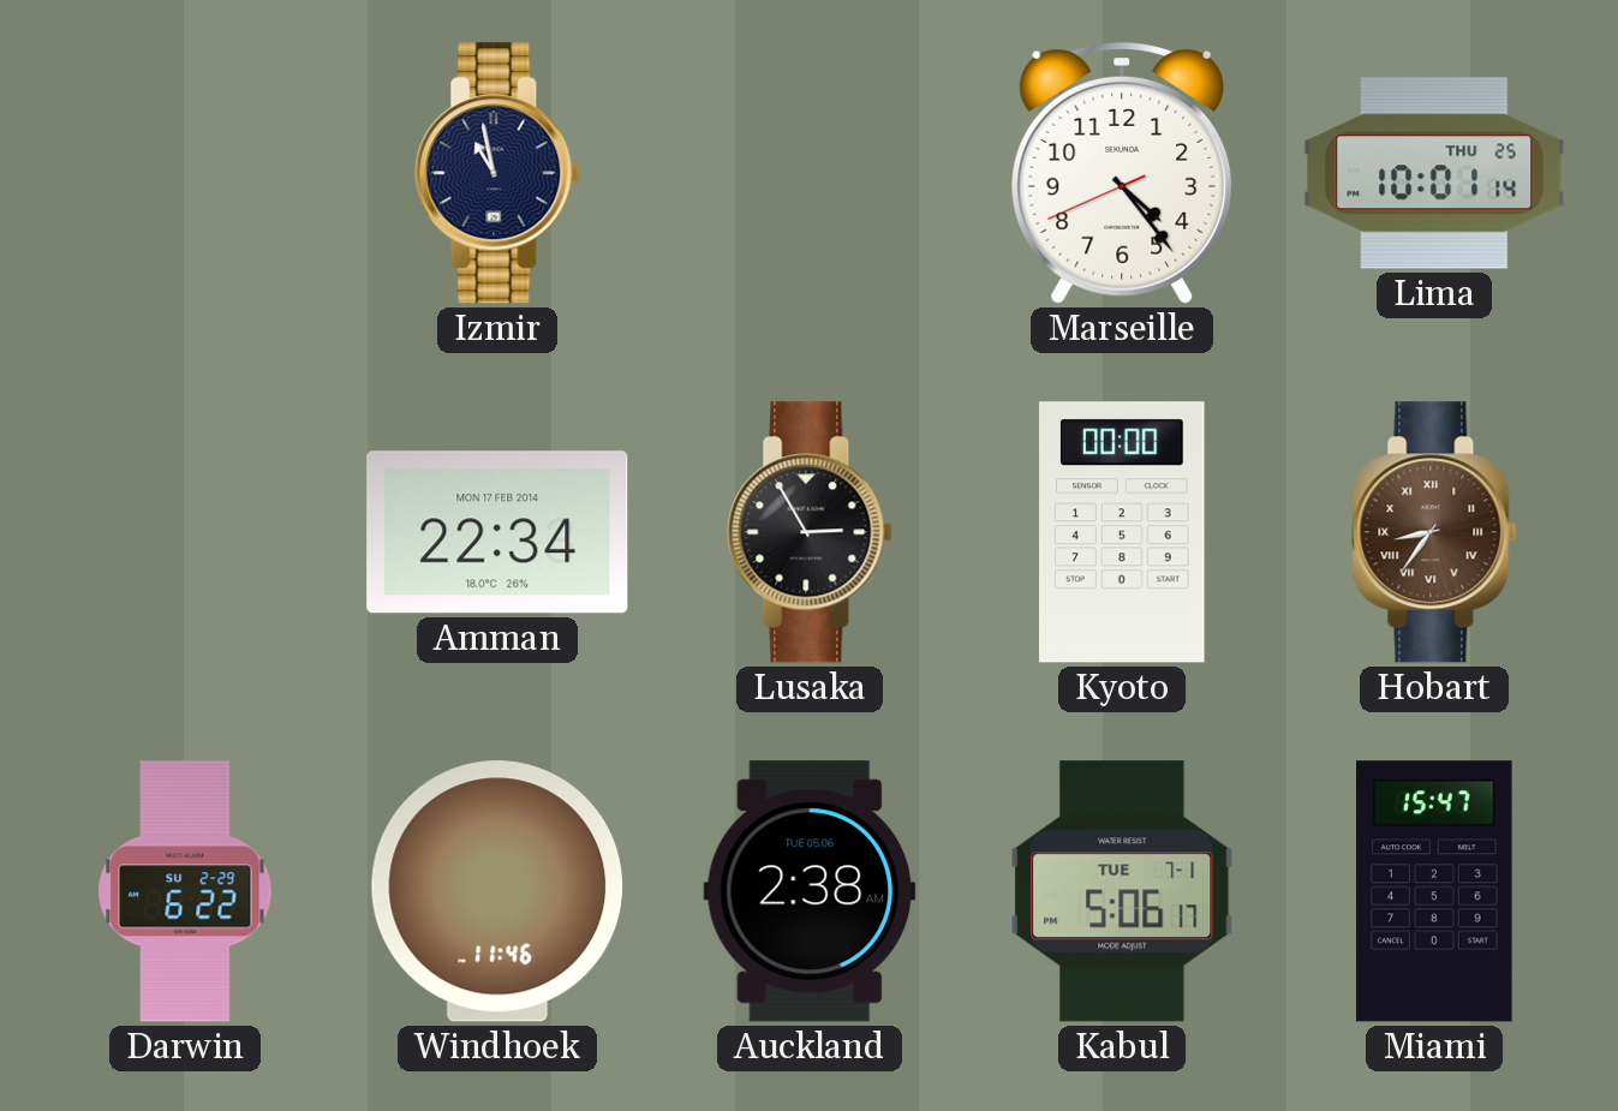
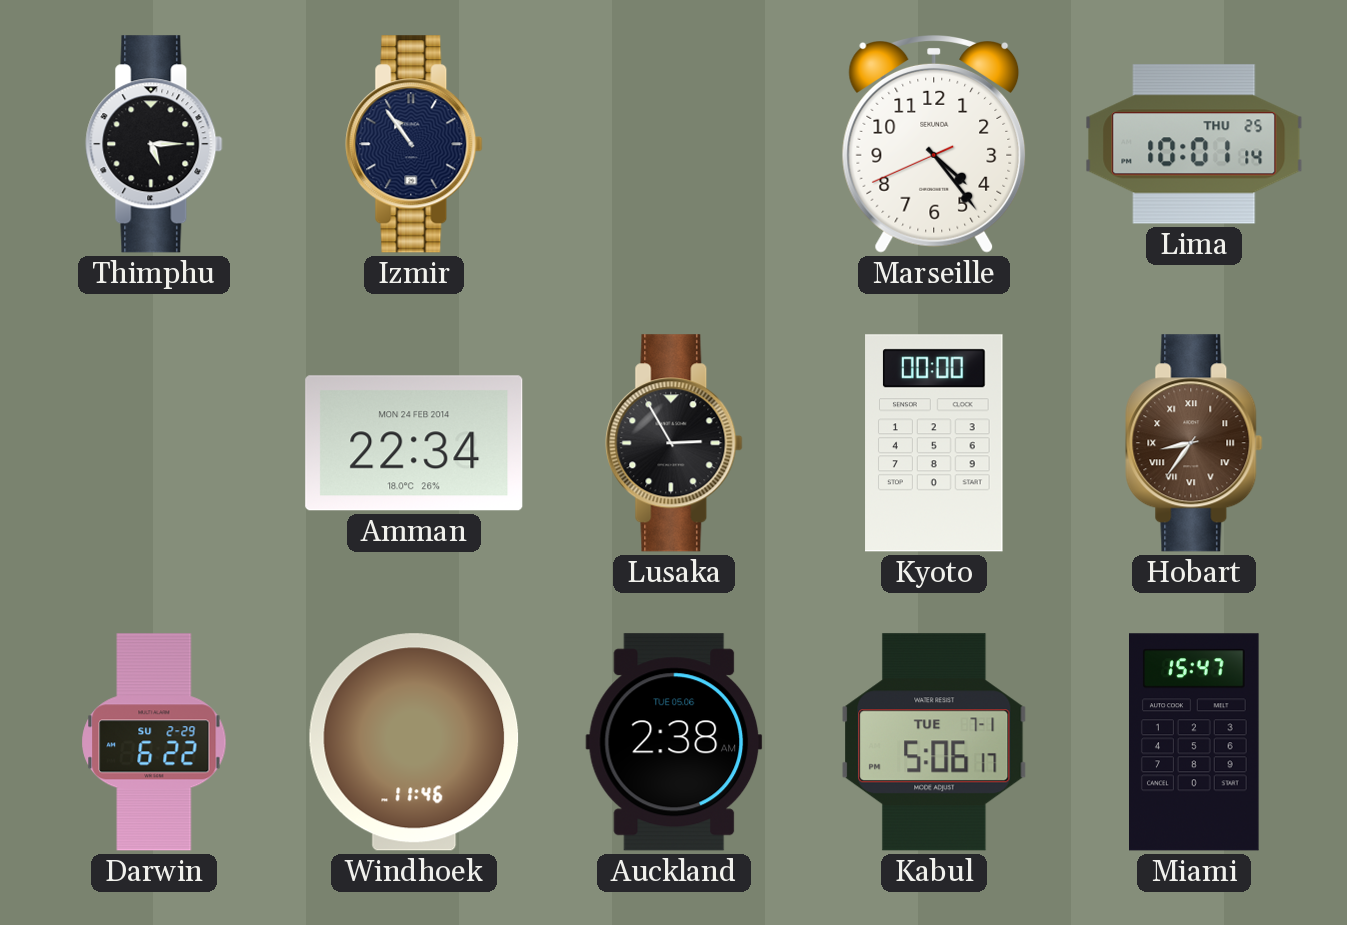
Thimphu: none -> 5:15 (154, 144)
Izmir: 10:58 -> 10:54 (414, 144)
Amman date: MON 17 FEB 2014 -> MON 24 FEB 2014 (414, 443)
